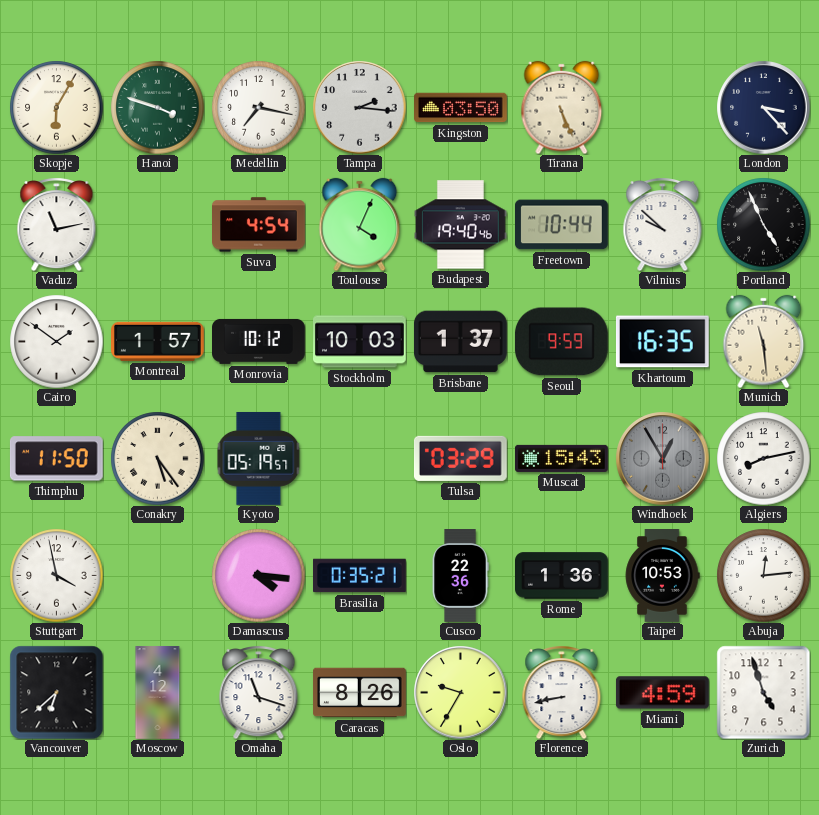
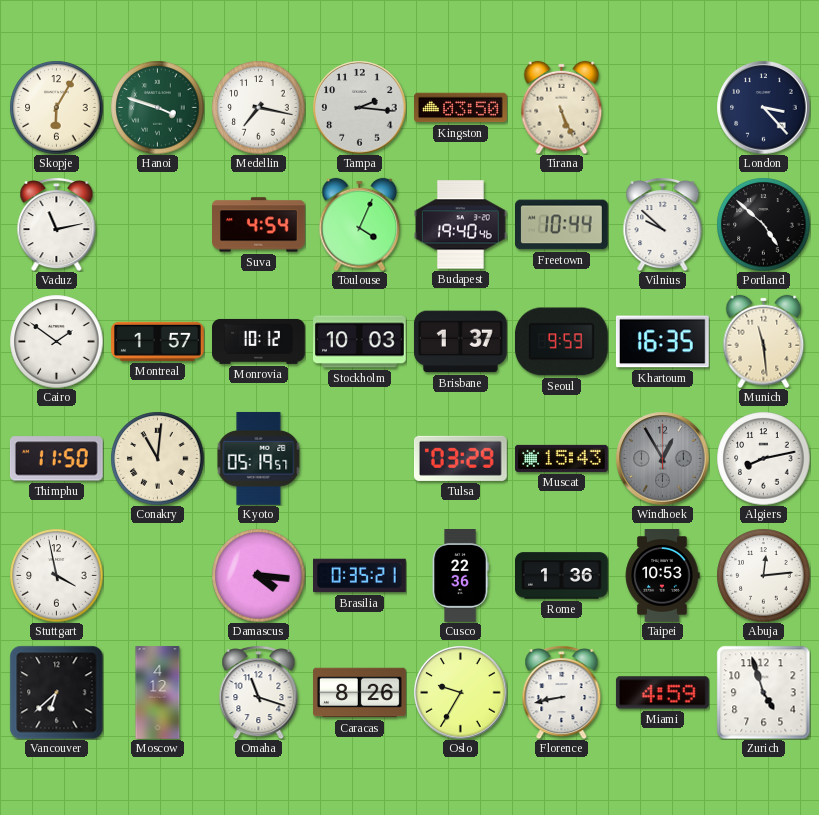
Portland: 4:56 -> 4:52 (763, 224)
Conakry: 5:24 -> 11:01 (157, 458)
